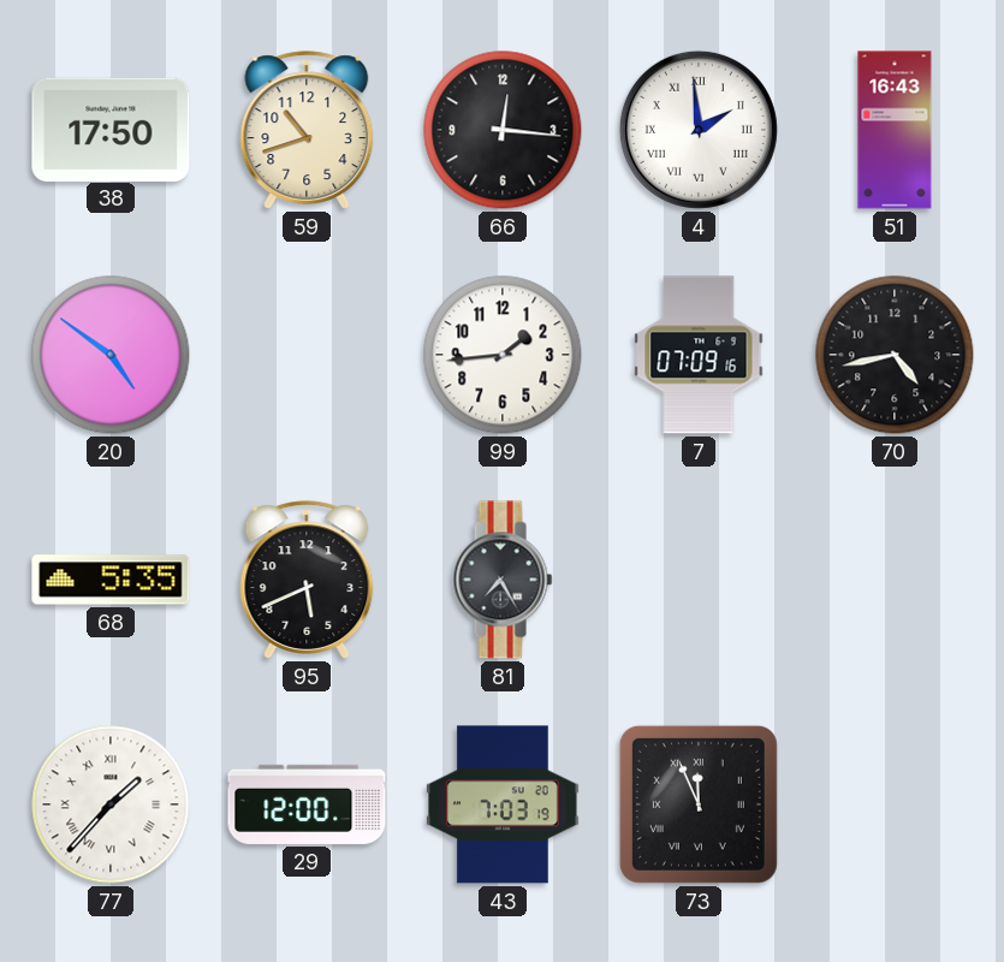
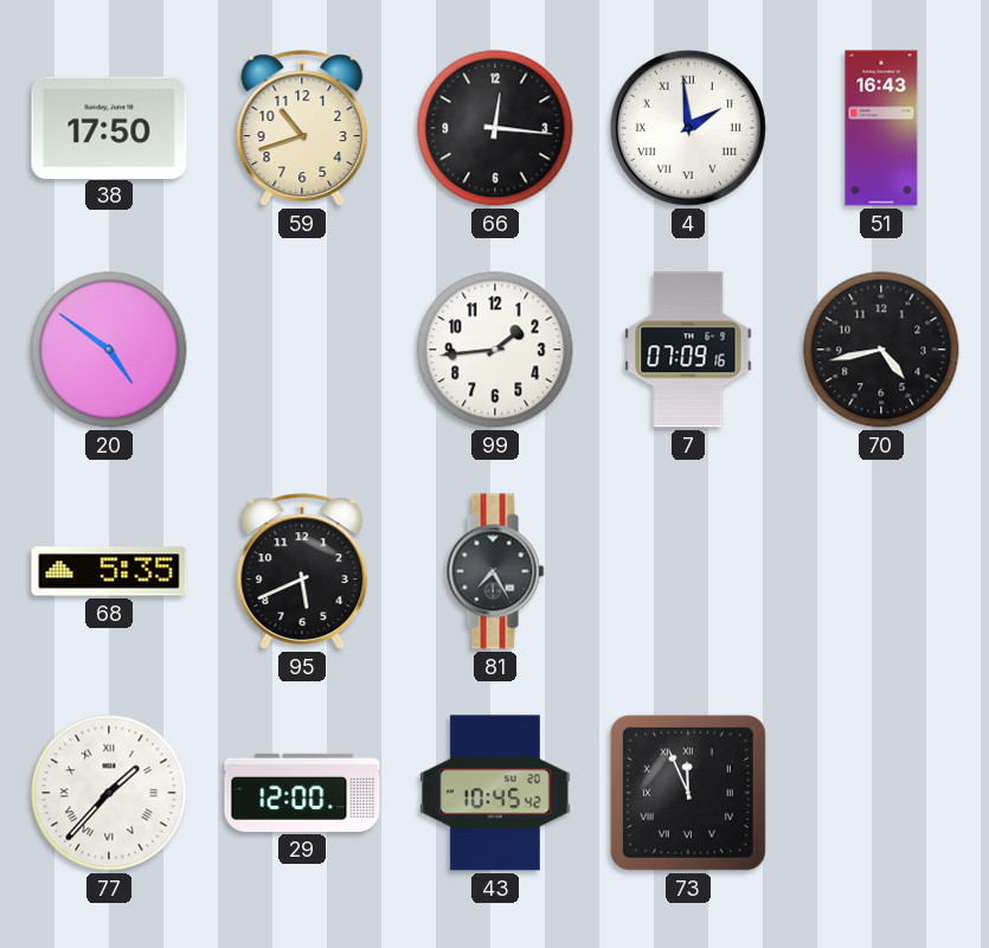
43: 7:03 -> 10:45 (495, 793)
